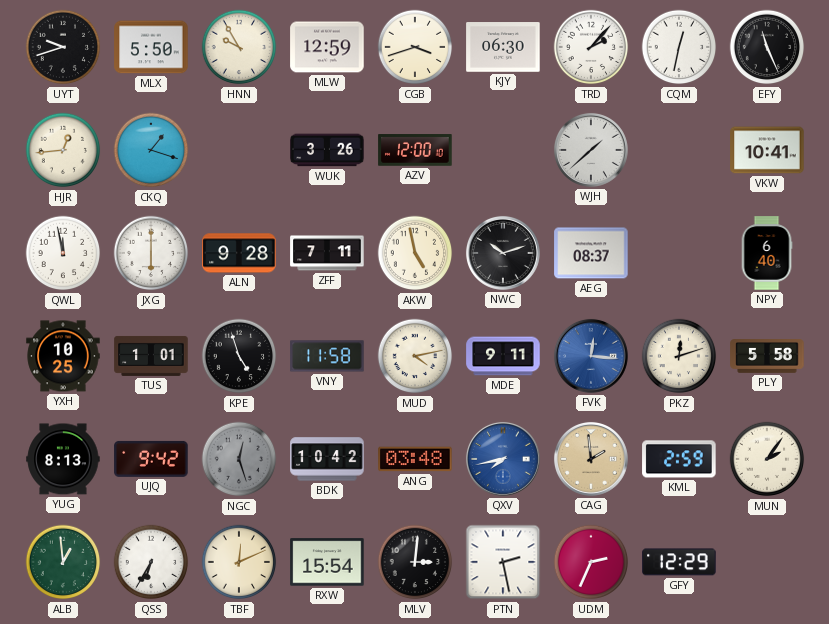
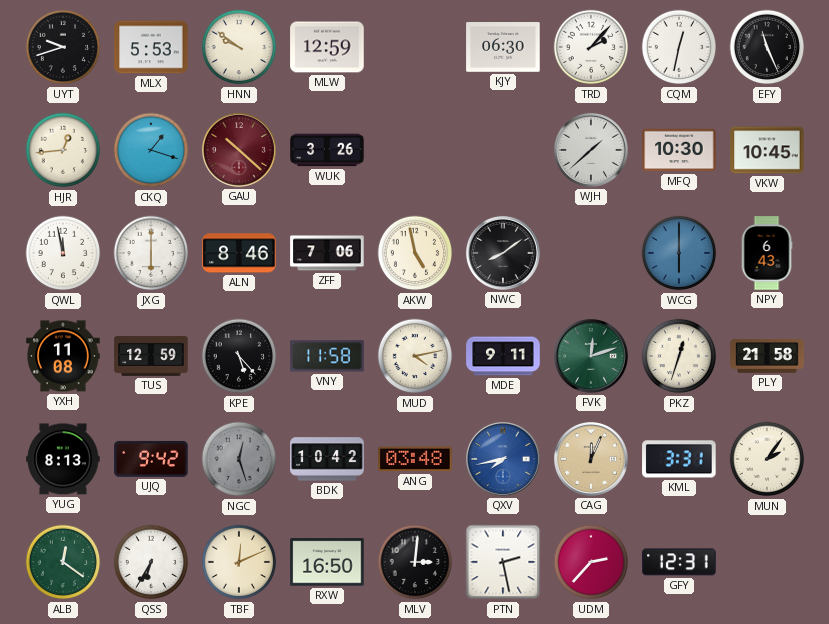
MLX: 5:50 -> 5:53 (151, 47)
HNN: 9:55 -> 9:51 (239, 47)
CGB: 3:42 -> none (415, 47)
GAU: none -> 10:22 (239, 150)
AZV: 12:00 -> none (415, 150)
MFQ: none -> 10:30 (679, 150)
VKW: 10:41 -> 10:45 (767, 150)
ALN: 9:28 -> 8:46 (239, 253)
ZFF: 7:11 -> 7:06 (327, 253)
NWC: 10:12 -> 8:09 (503, 253)
AEG: 08:37 -> none (591, 253)
WCG: none -> 6:00 (679, 253)
NPY: 6:40 -> 6:43 (767, 253)
YXH: 10:25 -> 11:08 (63, 356)
TUS: 1:01 -> 12:59 (151, 356)
KPE: 4:57 -> 5:23 (239, 356)
FVK: 12:16 -> 12:12 (591, 356)
FVK dial: blue -> green (591, 356)
PKZ: 12:12 -> 12:33 (679, 356)
PLY: 5:58 -> 21:58 (767, 356)
CAG: 1:59 -> 12:04 (591, 459)
KML: 2:59 -> 3:31 (679, 459)
ALB: 12:59 -> 12:21 (63, 562)
RXW: 15:54 -> 16:50 (327, 562)
UDM: 2:34 -> 2:37 (591, 562)
GFY: 12:29 -> 12:31 (679, 562)
